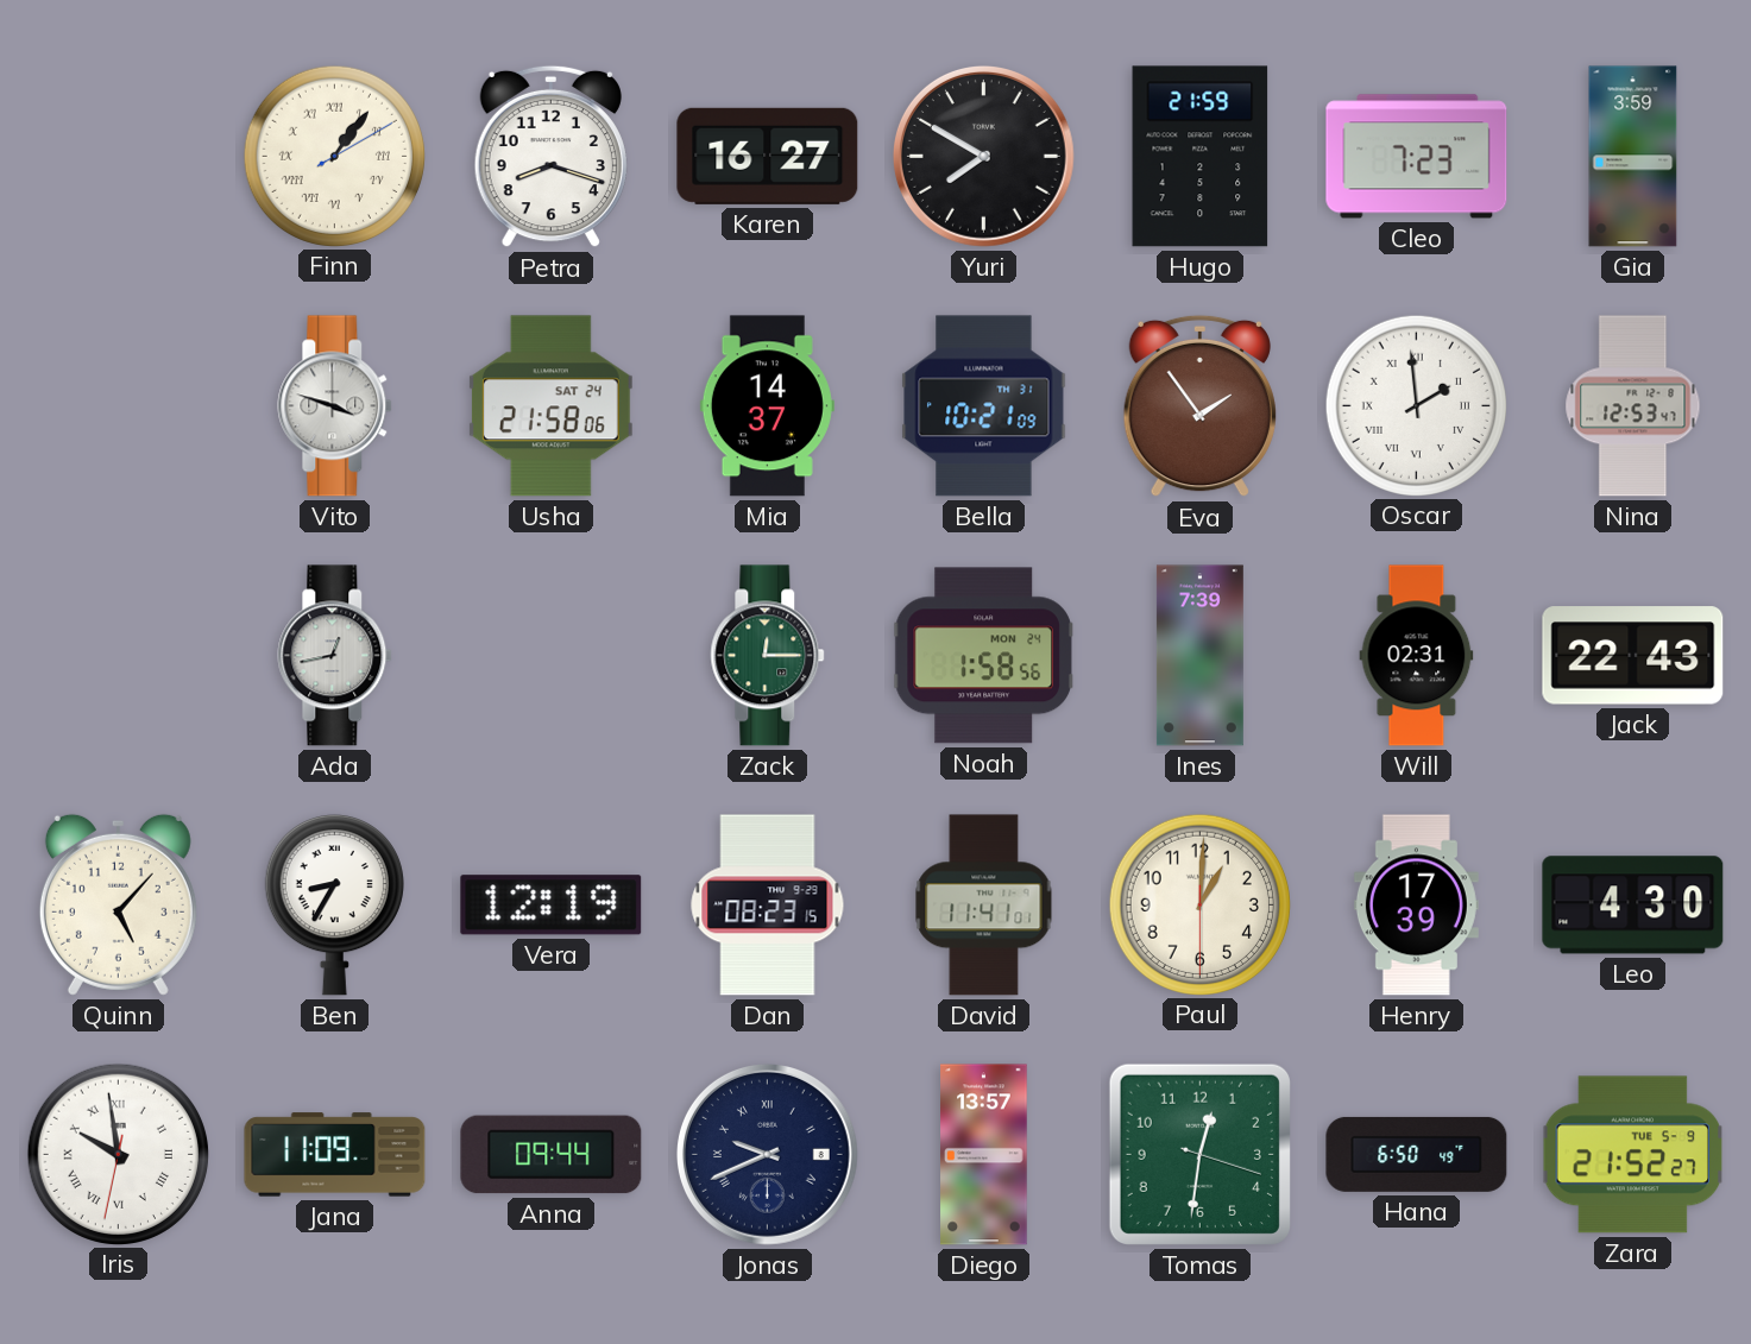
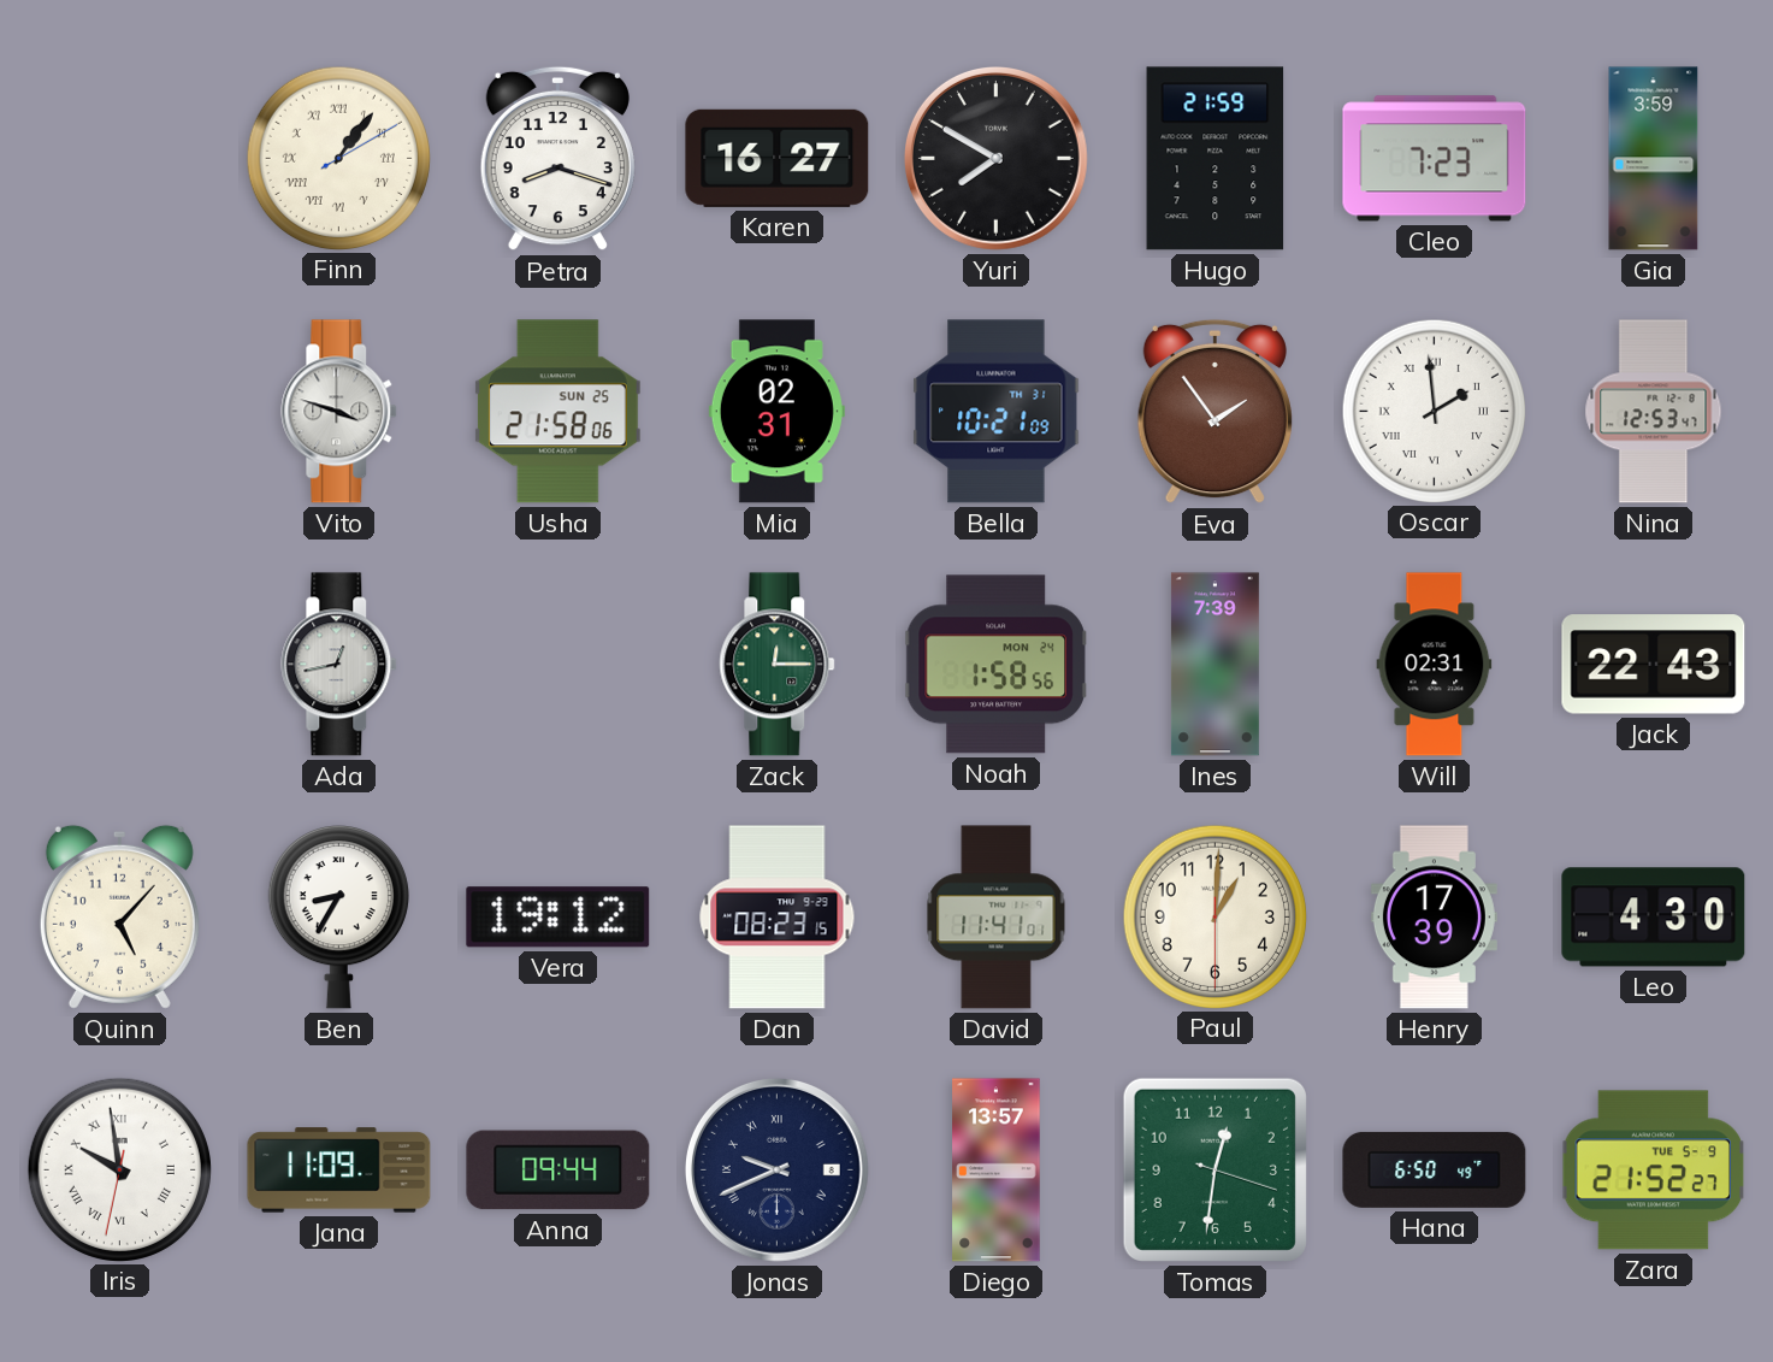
Usha date: SAT 24 -> SUN 25 (557, 412)
Mia: 14:37 -> 02:31 (776, 412)
Vera: 12:19 -> 19:12 (559, 918)
